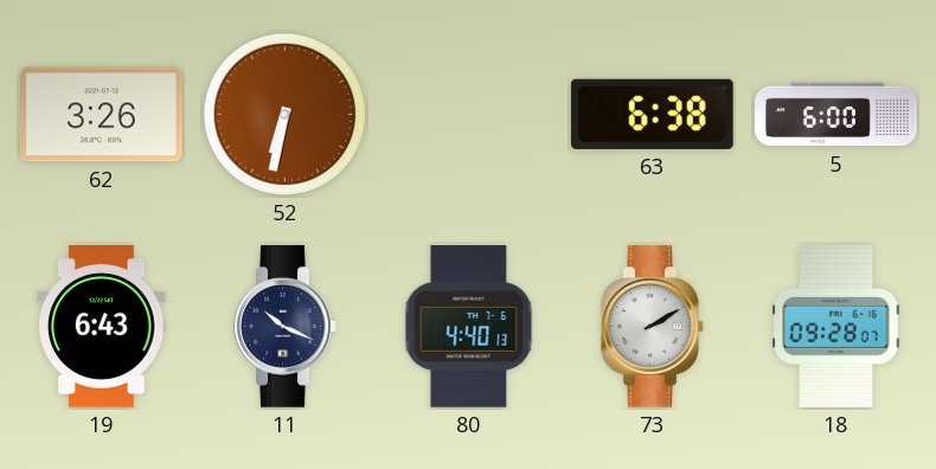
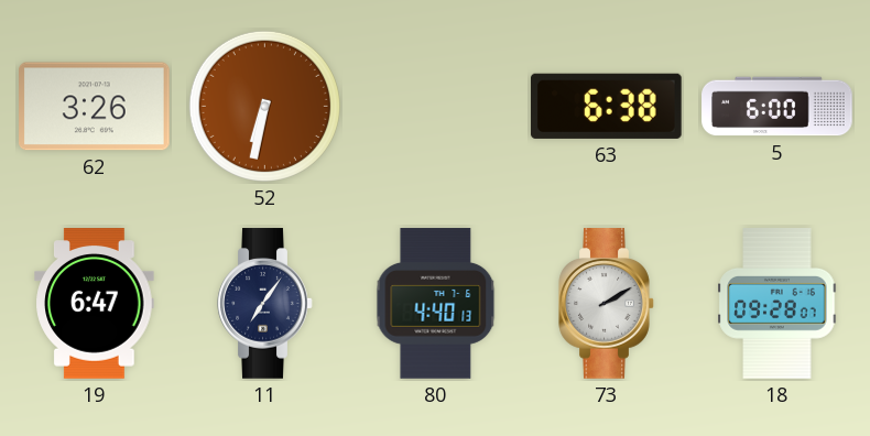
19: 6:43 -> 6:47 (95, 304)
11: 10:19 -> 7:06 (265, 304)
